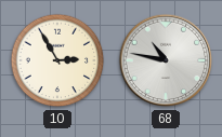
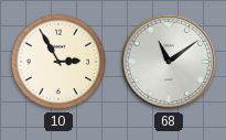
68: 10:47 -> 11:09 (169, 62)
